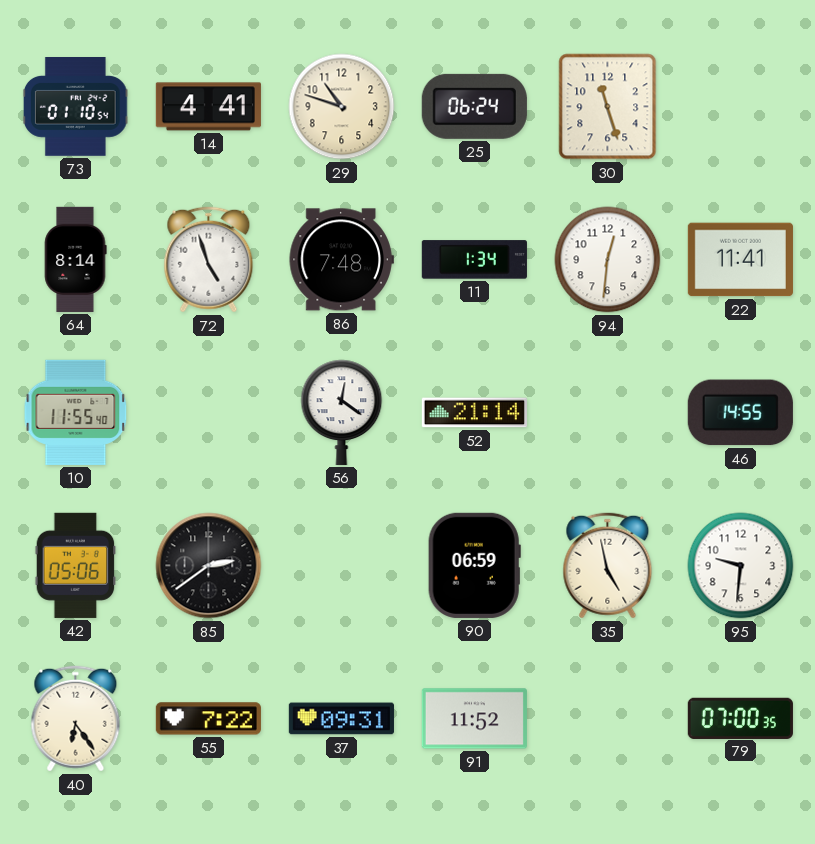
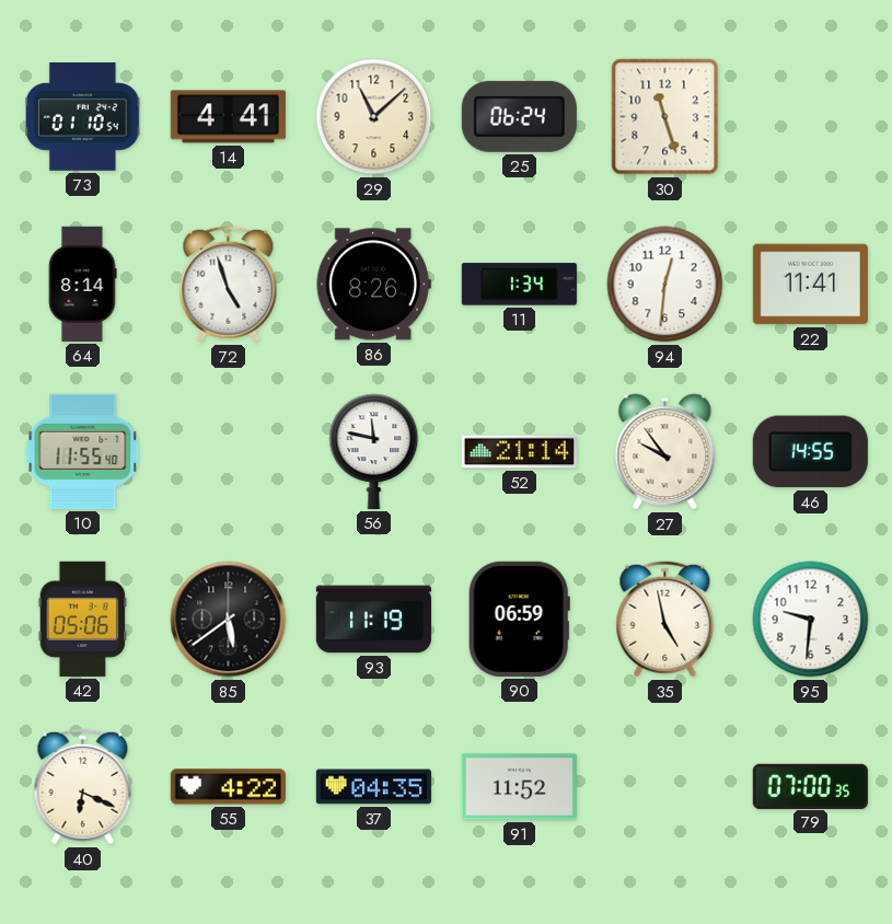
29: 10:48 -> 11:08 (374, 117)
86: 7:48 -> 8:26 (373, 285)
56: 12:21 -> 11:47 (374, 451)
27: none -> 9:54 (665, 452)
85: 2:39 -> 5:39 (229, 620)
93: none -> 11:19 (373, 620)
40: 6:24 -> 6:19 (83, 787)
55: 7:22 -> 4:22 (228, 787)
37: 09:31 -> 04:35 (373, 787)
